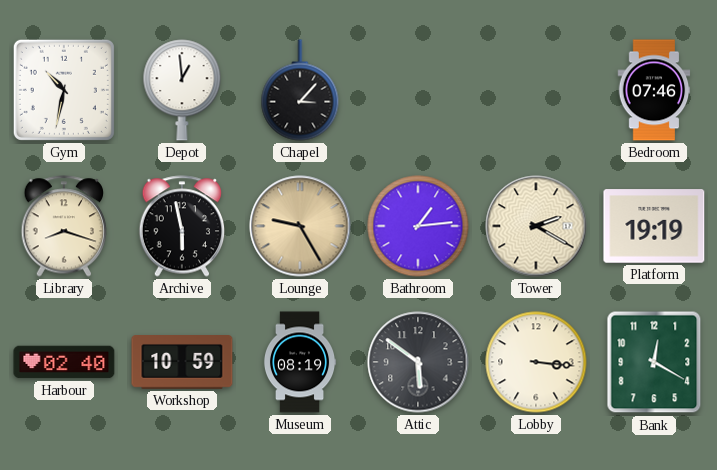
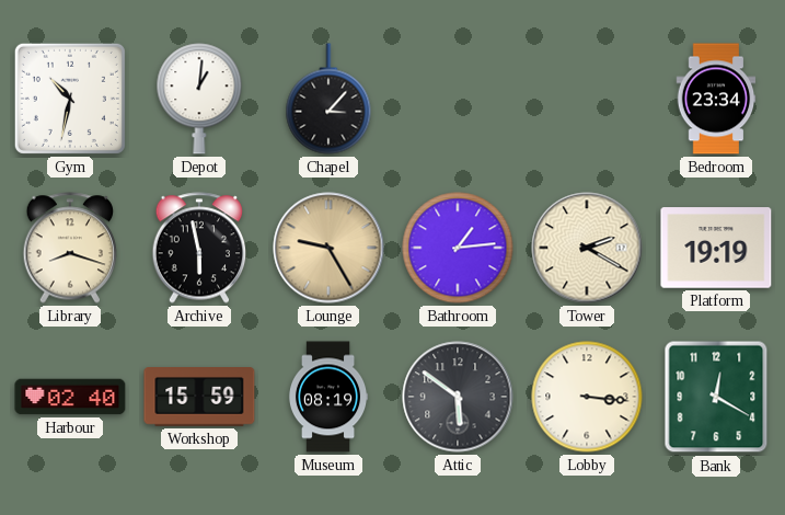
Depot: 12:59 -> 1:01 (199, 99)
Bedroom: 07:46 -> 23:34 (716, 99)
Workshop: 10:59 -> 15:59 (199, 398)
